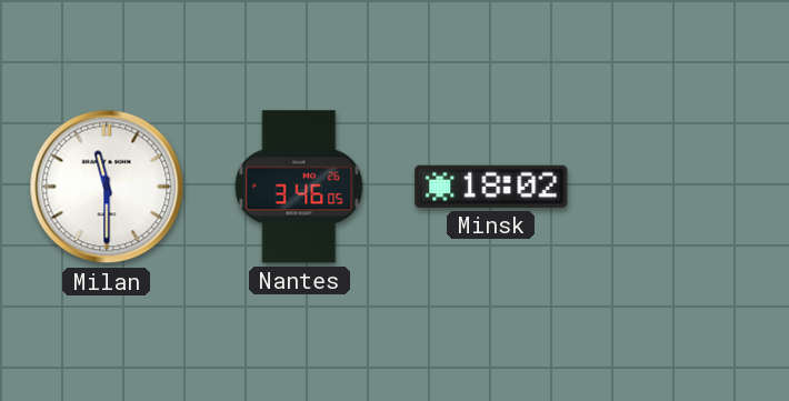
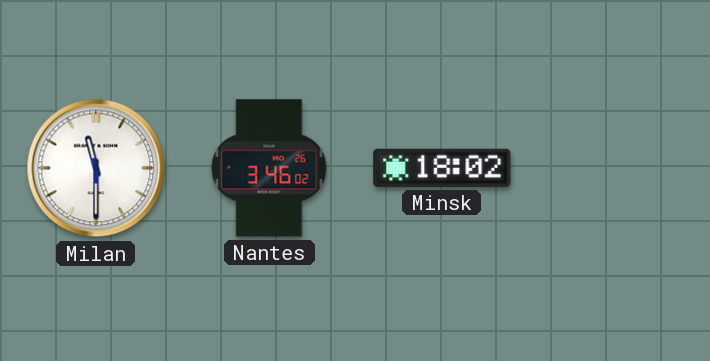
Nantes: 3:46:05 -> 3:46:02 (269, 168)
